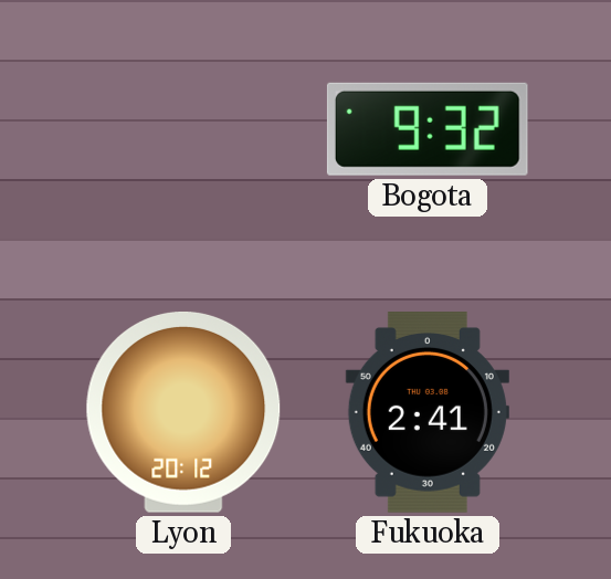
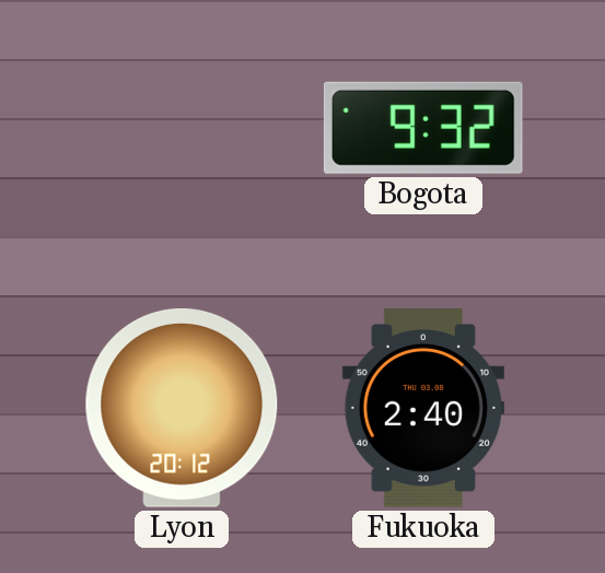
Fukuoka: 2:41 -> 2:40 (423, 409)
